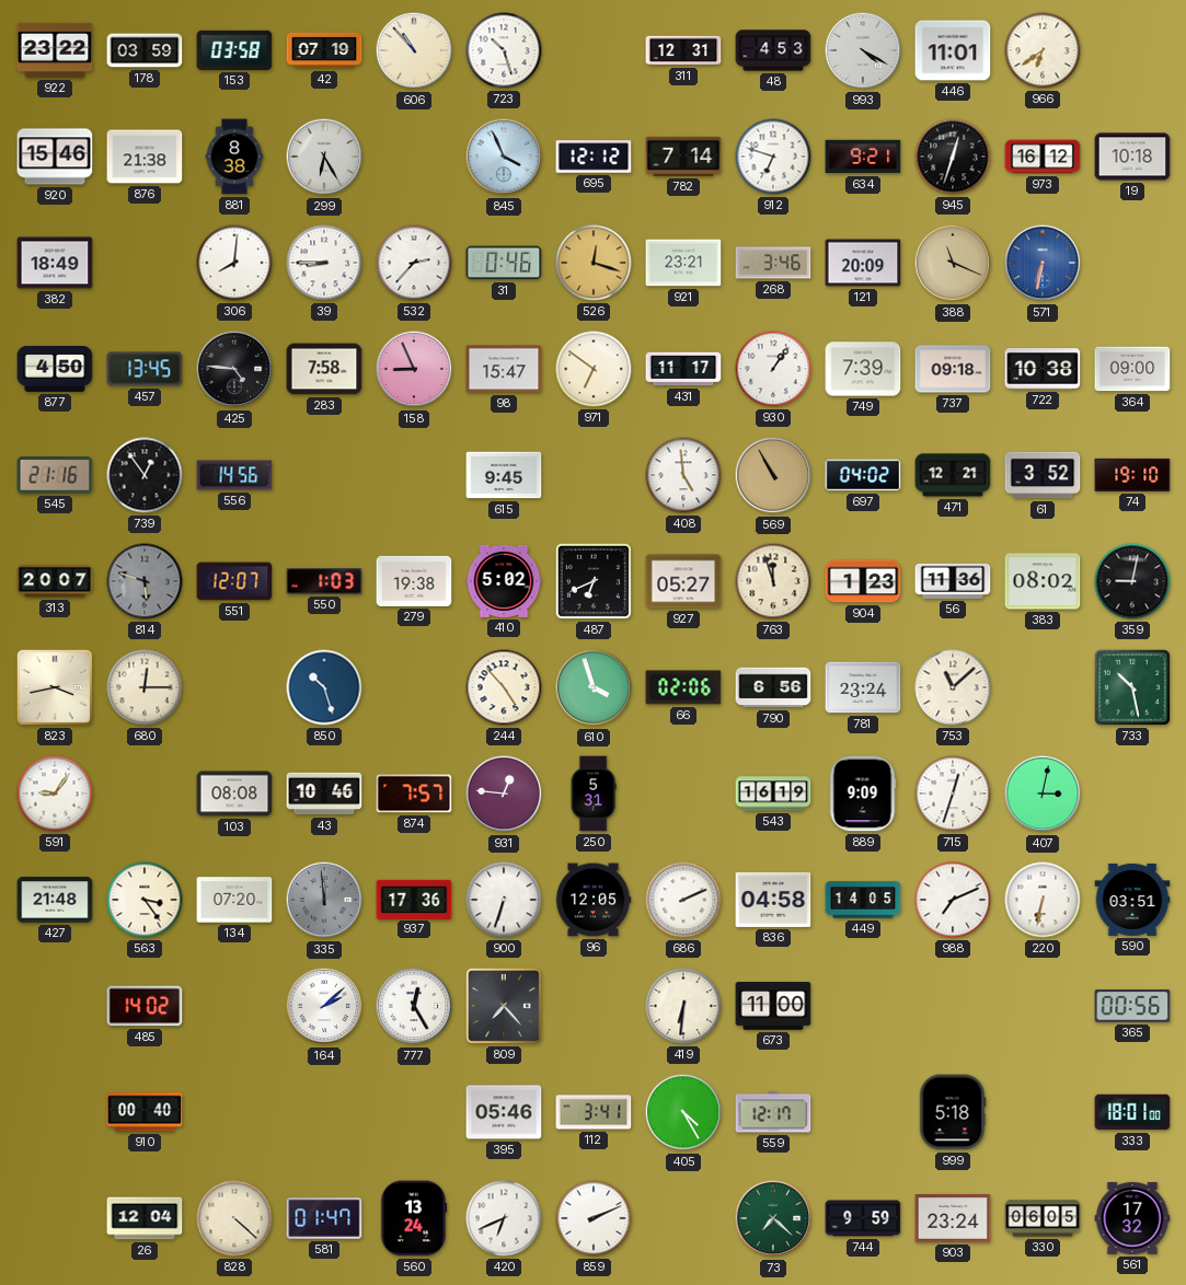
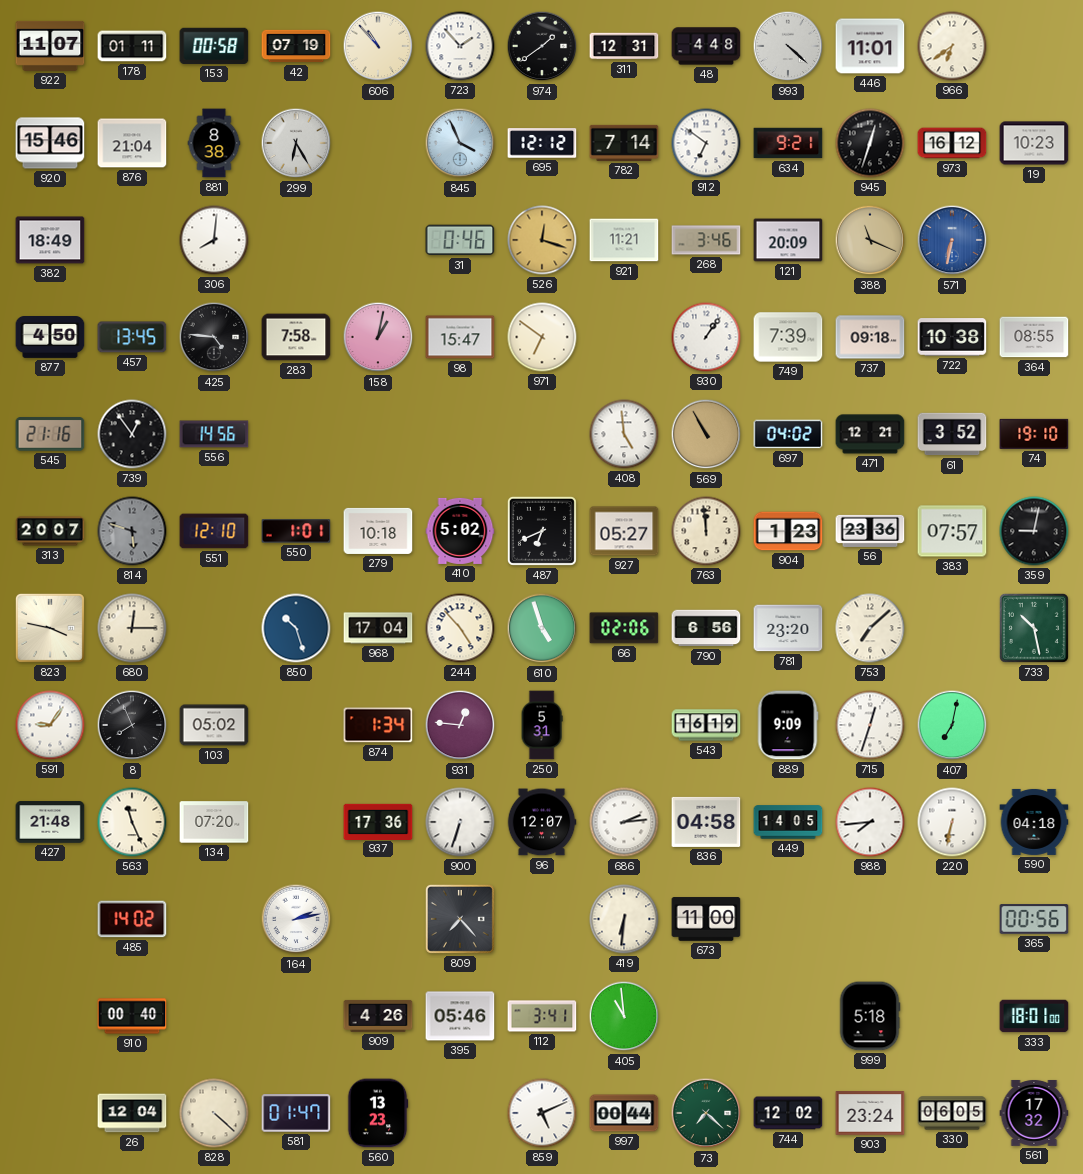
922: 23:22 -> 11:07 (50, 46)
178: 03:59 -> 01:11 (132, 46)
153: 03:58 -> 00:58 (214, 46)
723: 10:27 -> 1:53 (460, 46)
974: none -> 1:39 (542, 46)
48: 4:53 -> 4:48 (706, 46)
993: 4:20 -> 4:22 (788, 46)
876: 21:38 -> 21:04 (132, 143)
912: 6:48 -> 6:51 (706, 143)
19: 10:18 -> 10:23 (1034, 143)
39: 8:45 -> none (324, 263)
532: 2:37 -> none (414, 263)
921: 23:21 -> 11:21 (624, 240)
158: 8:56 -> 1:02 (378, 337)
431: 11:17 -> none (683, 369)
364: 09:00 -> 08:55 (1034, 337)
615: 9:45 -> none (504, 475)
551: 12:07 -> 12:10 (214, 531)
550: 1:03 -> 1:01 (296, 531)
279: 19:38 -> 10:18 (378, 531)
763: 11:57 -> 11:59 (706, 531)
56: 11:36 -> 23:36 (870, 531)
383: 08:02 -> 07:57 (952, 531)
823: 3:43 -> 3:47 (50, 628)
968: none -> 17:04 (378, 628)
610: 3:57 -> 4:57 (542, 628)
781: 23:24 -> 23:20 (788, 628)
753: 11:08 -> 7:08 (870, 628)
8: none -> 7:56 (132, 725)
103: 08:08 -> 05:02 (214, 725)
43: 10:46 -> none (324, 794)
874: 7:57 -> 1:34 (378, 725)
407: 3:02 -> 7:02 (952, 725)
563: 3:24 -> 11:26 (132, 822)
335: 11:59 -> none (324, 900)
96: 12:05 -> 12:07 (542, 822)
686: 2:11 -> 2:14 (624, 822)
988: 7:11 -> 7:44 (870, 822)
590: 03:51 -> 04:18 (1034, 822)
164: 2:08 -> 2:13 (296, 919)
777: 12:25 -> none (414, 1006)
909: none -> 4:26 (378, 1016)
405: 4:25 -> 10:59 (624, 1016)
559: 12:17 -> none (773, 1112)
560: 13:24 -> 13:23 (378, 1113)
420: 6:41 -> none (504, 1218)
859: 2:11 -> 5:11 (542, 1113)
997: none -> 00:44 (624, 1113)
744: 9:59 -> 12:02 (788, 1113)
